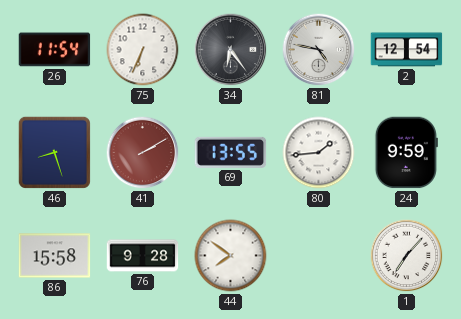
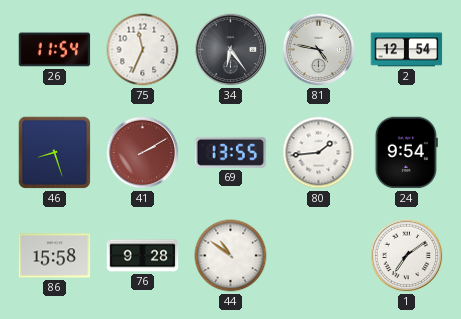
75: 6:34 -> 11:34 (143, 50)
24: 9:59 -> 9:54 (406, 153)
44: 7:51 -> 10:51 (231, 256)
1: 7:07 -> 7:09 (407, 256)
